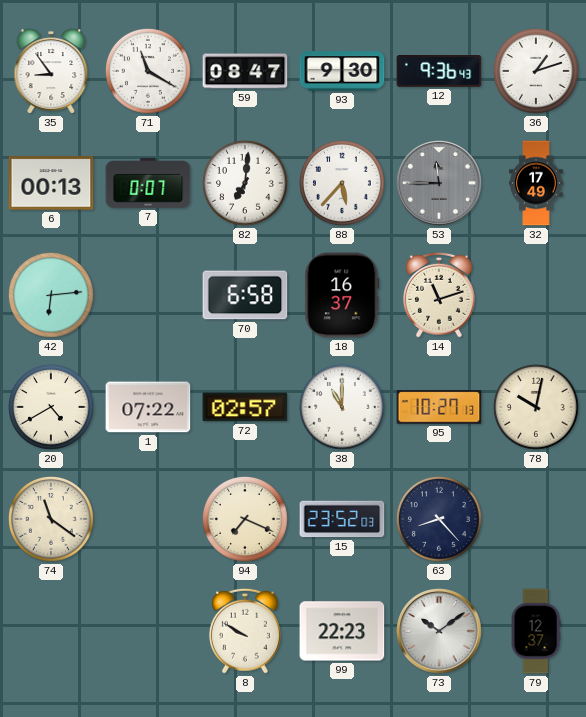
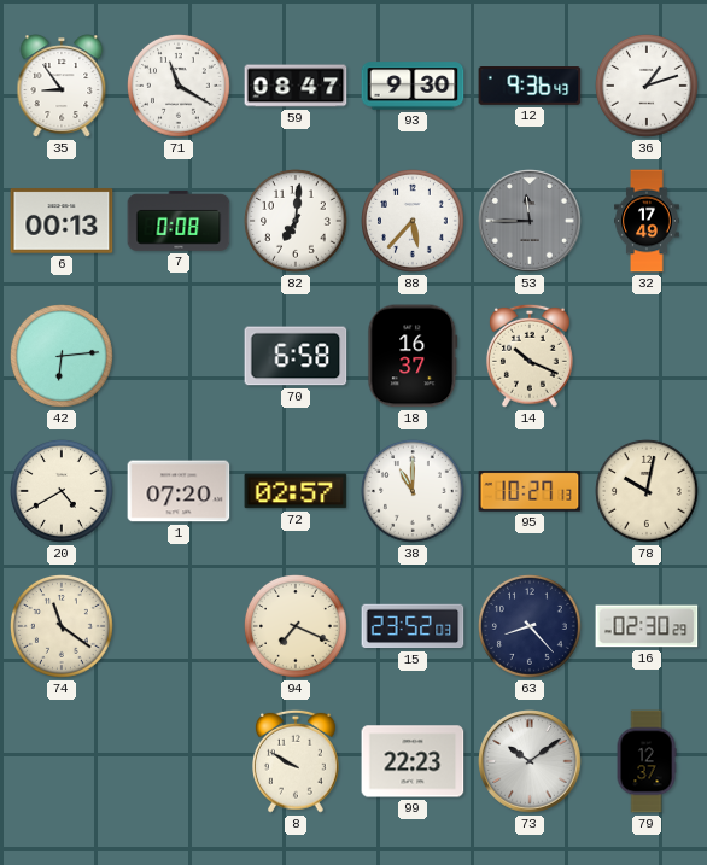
7: 0:07 -> 0:08 (179, 221)
14: 11:12 -> 10:19 (531, 356)
1: 07:22 -> 07:20 (179, 491)
16: none -> 02:30 (647, 626)
